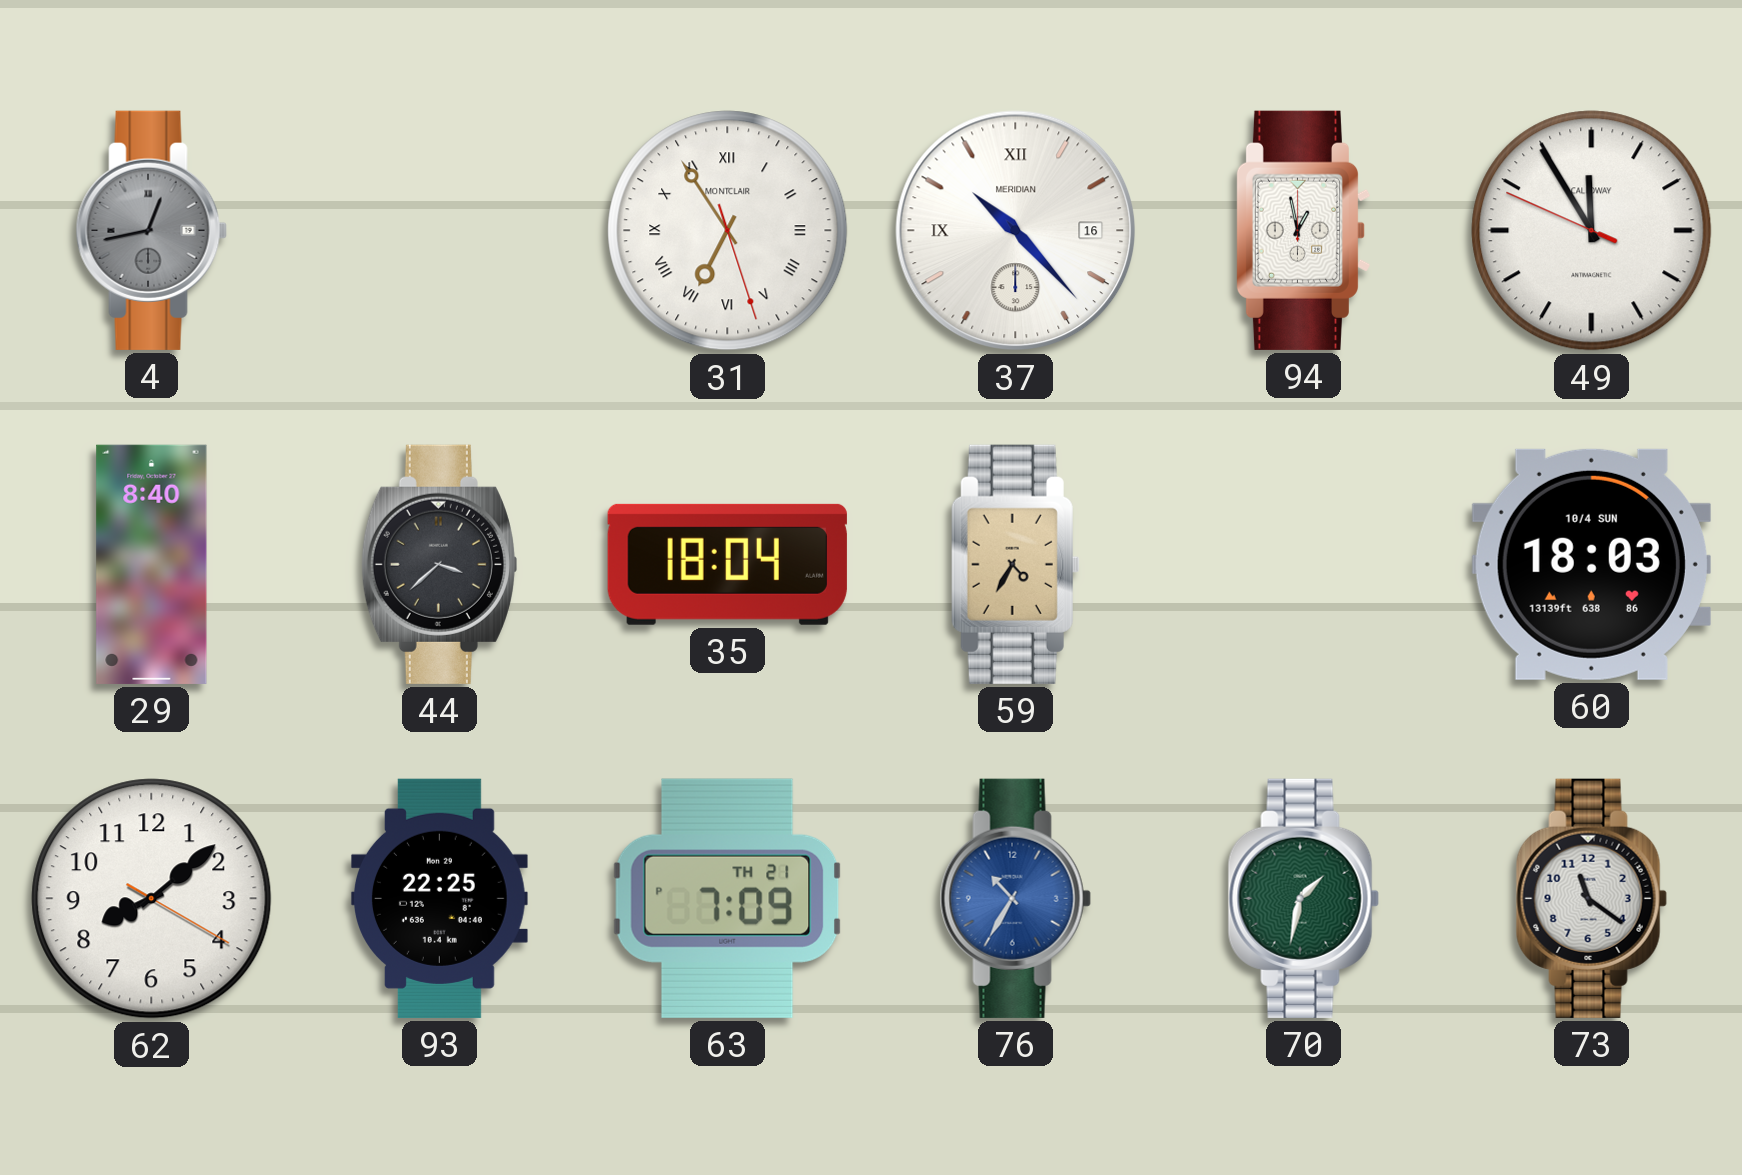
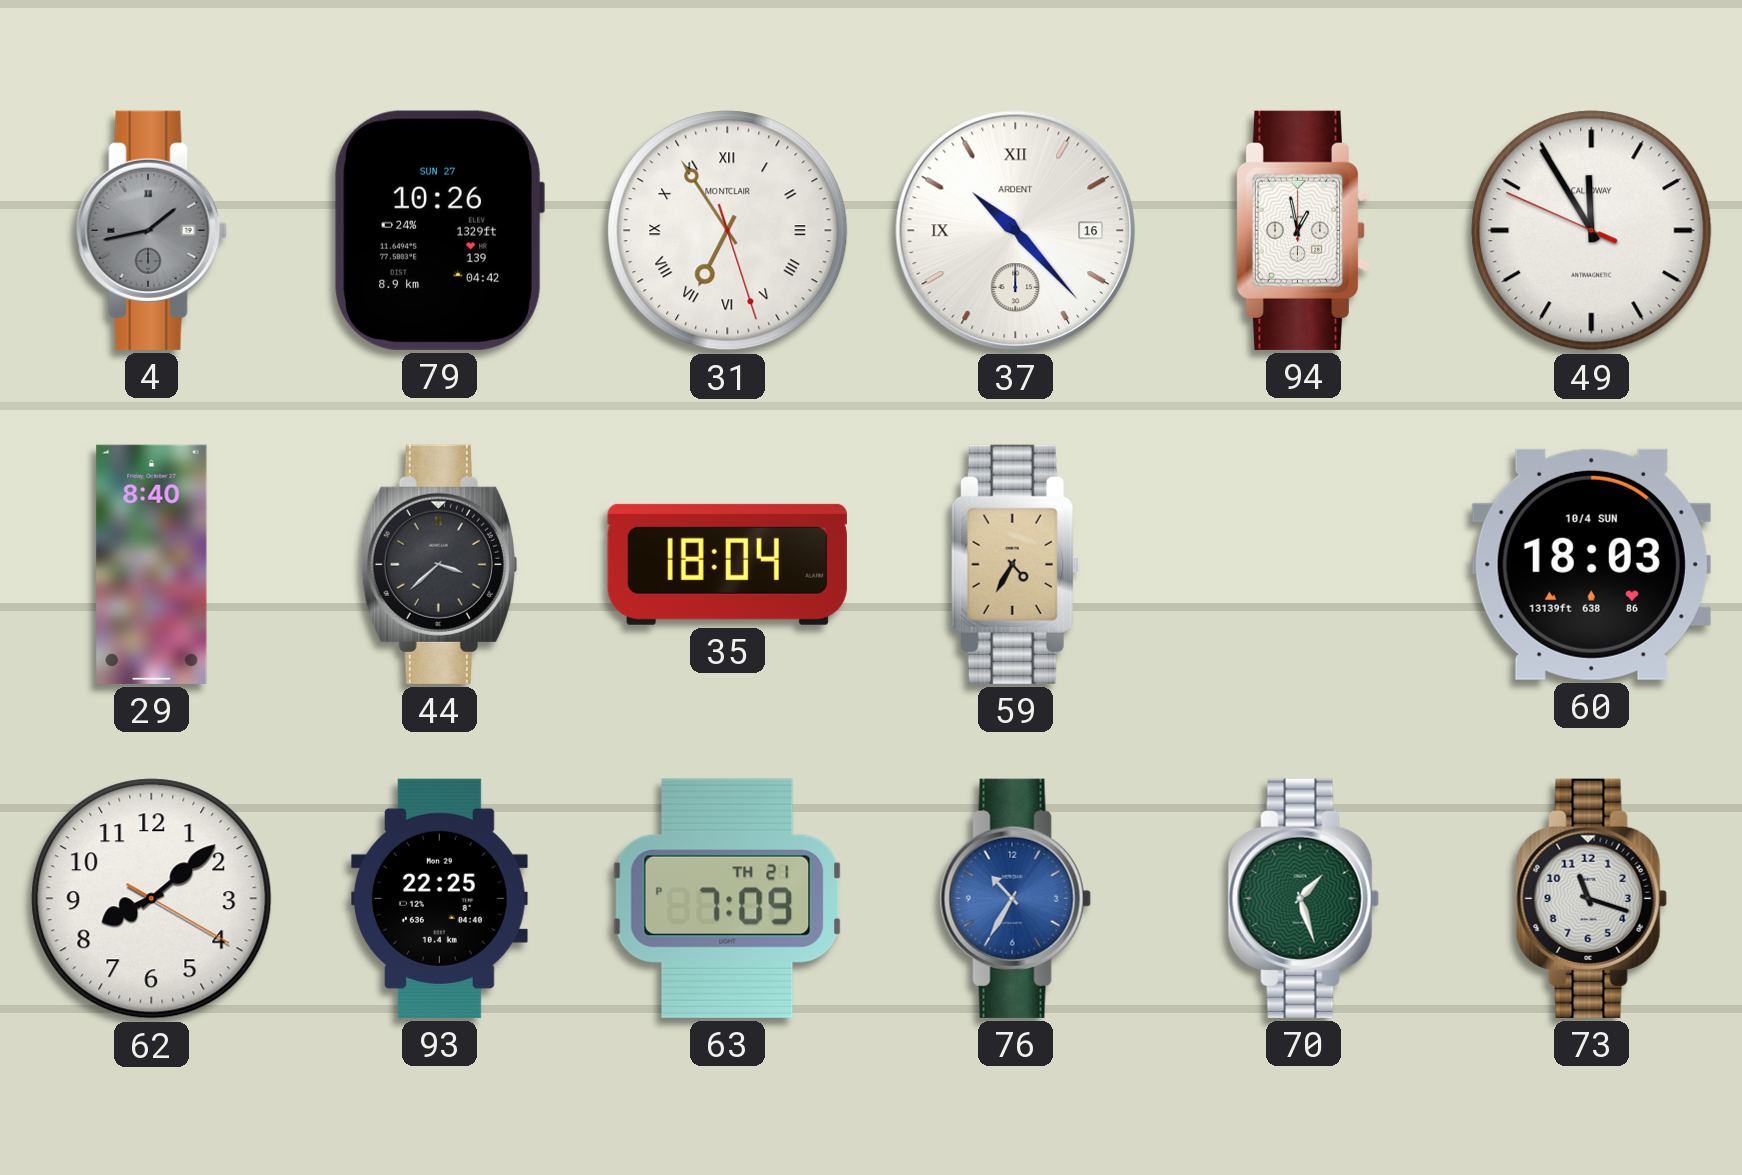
4: 12:43 -> 1:43 (151, 230)
79: none -> 10:26 (439, 230)
37 brand: MERIDIAN -> ARDENT (1016, 231)
70: 1:32 -> 1:27 (1303, 898)
73: 11:21 -> 11:18 (1591, 898)
